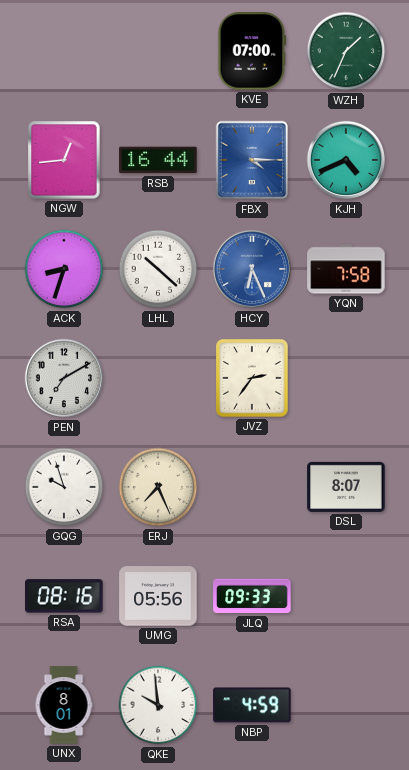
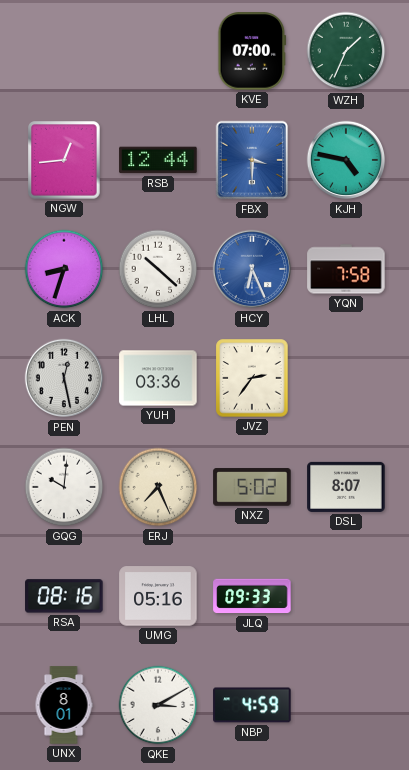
RSB: 16:44 -> 12:44 (158, 160)
FBX: 4:15 -> 3:30 (252, 160)
KJH: 4:41 -> 4:47 (346, 160)
PEN: 7:10 -> 12:28 (64, 378)
YUH: none -> 03:36 (158, 378)
GQG: 9:57 -> 10:01 (64, 487)
NXZ: none -> 5:02 (252, 487)
UMG: 05:56 -> 05:16 (158, 596)
QKE: 9:59 -> 3:10 (158, 705)
